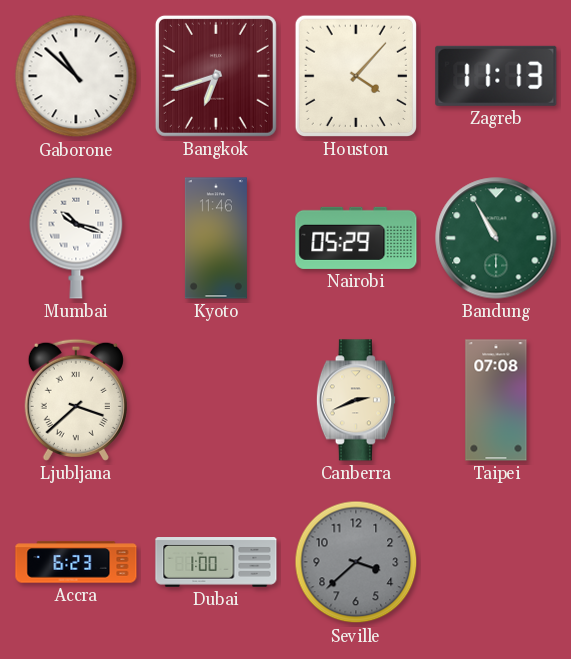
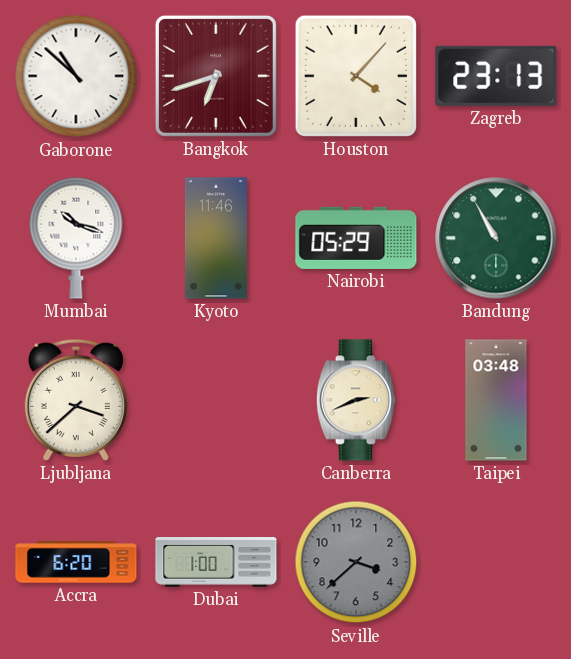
Zagreb: 11:13 -> 23:13 (496, 76)
Taipei: 07:08 -> 03:48 (496, 400)
Accra: 6:23 -> 6:20 (76, 562)
